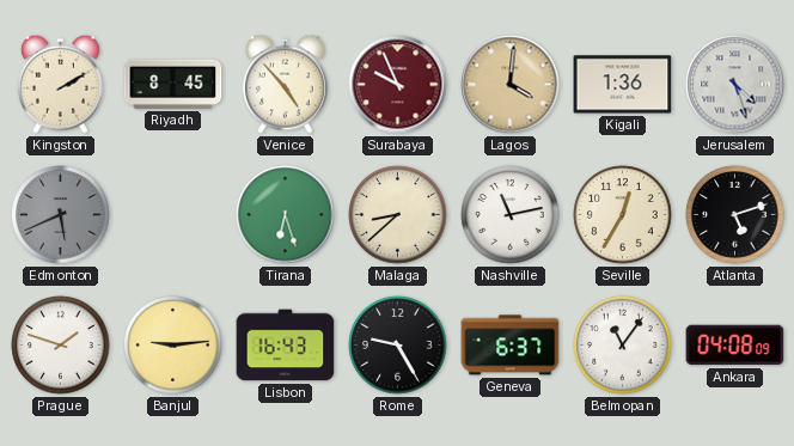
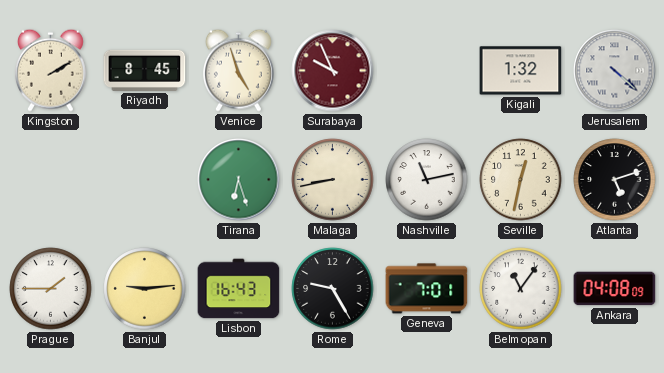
Venice: 4:53 -> 4:57 (238, 70)
Lagos: 4:01 -> none (511, 85)
Kigali: 1:36 -> 1:32 (521, 71)
Jerusalem: 4:27 -> 4:22 (615, 71)
Edmonton: 5:41 -> none (61, 215)
Malaga: 8:38 -> 8:43 (333, 180)
Seville: 12:35 -> 12:32 (521, 180)
Prague: 1:48 -> 1:45 (51, 289)
Geneva: 6:37 -> 7:01 (427, 289)
